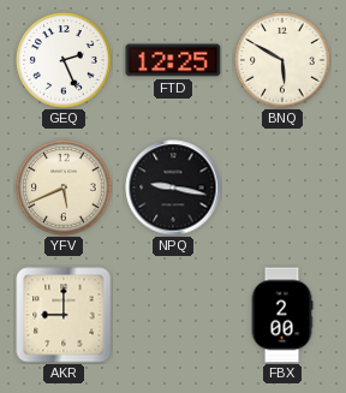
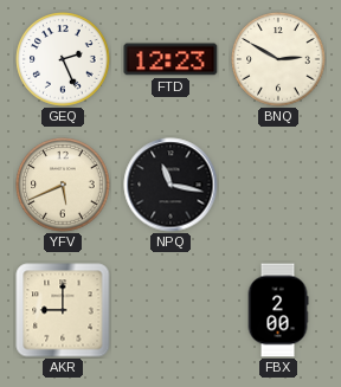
FTD: 12:25 -> 12:23 (170, 59)
BNQ: 5:50 -> 2:50 (278, 59)
NPQ: 9:17 -> 11:17 (170, 185)
